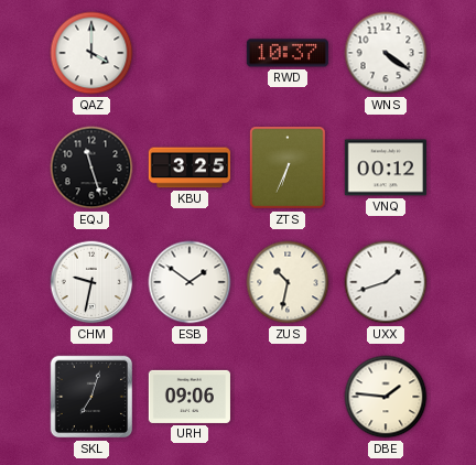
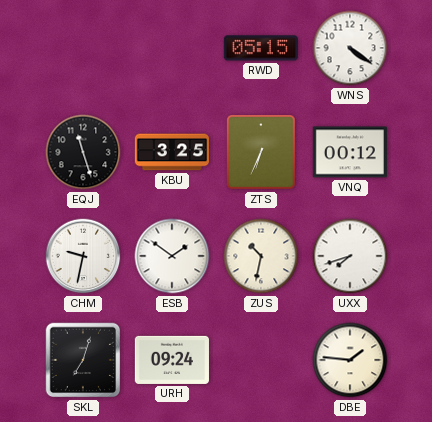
QAZ: 4:00 -> none (91, 53)
RWD: 10:37 -> 05:15 (261, 48)
UXX: 1:42 -> 7:42 (350, 256)
URH: 09:06 -> 09:24 (172, 360)
